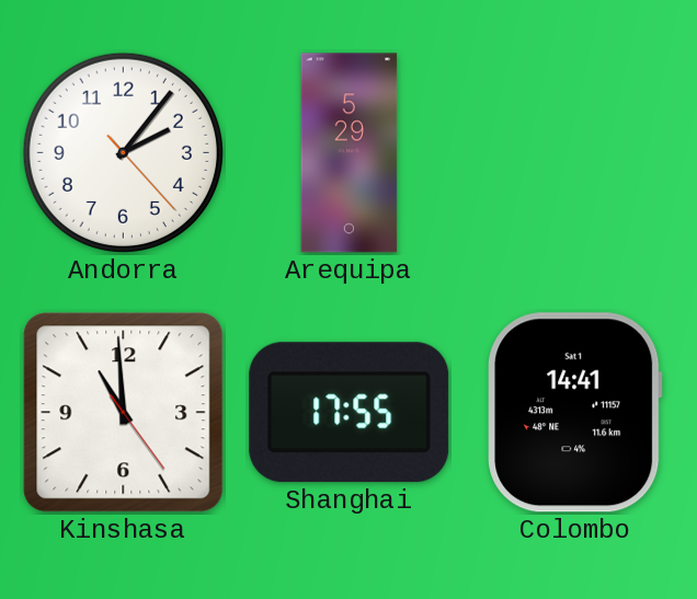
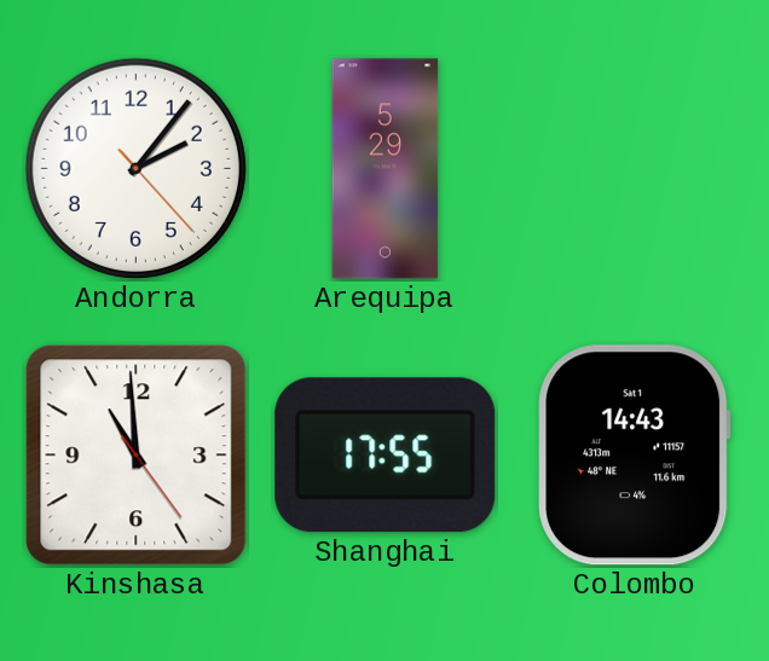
Colombo: 14:41 -> 14:43 (635, 456)
